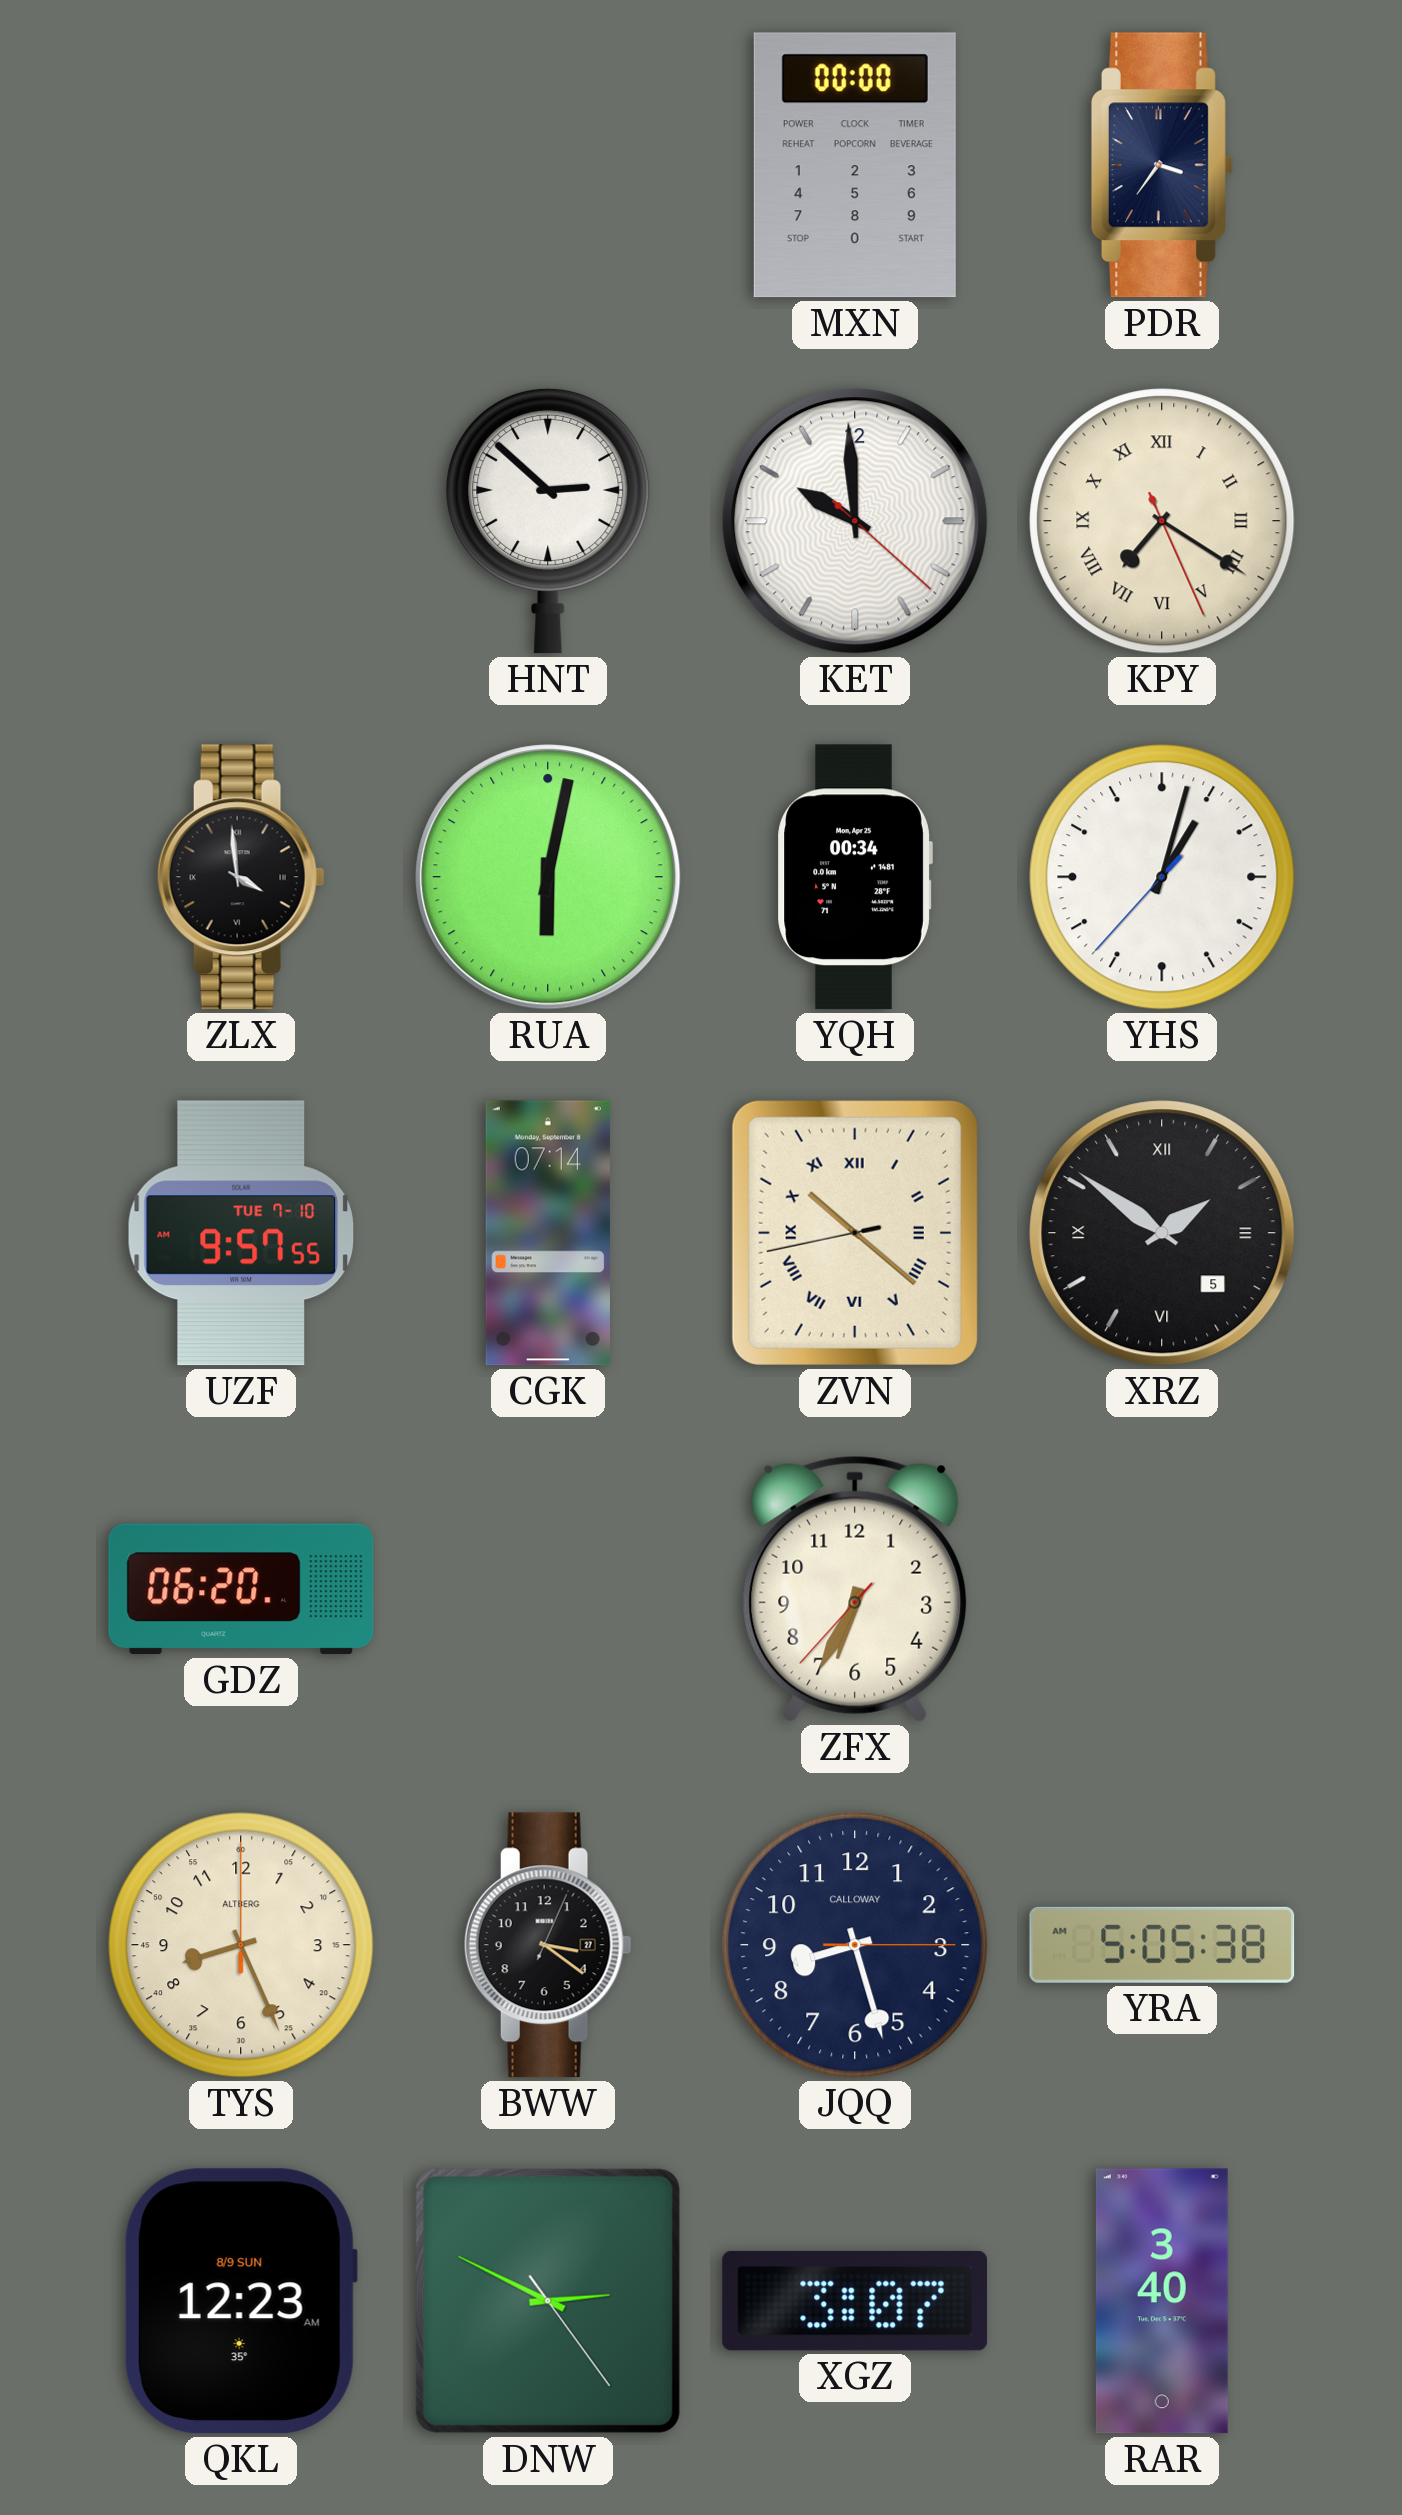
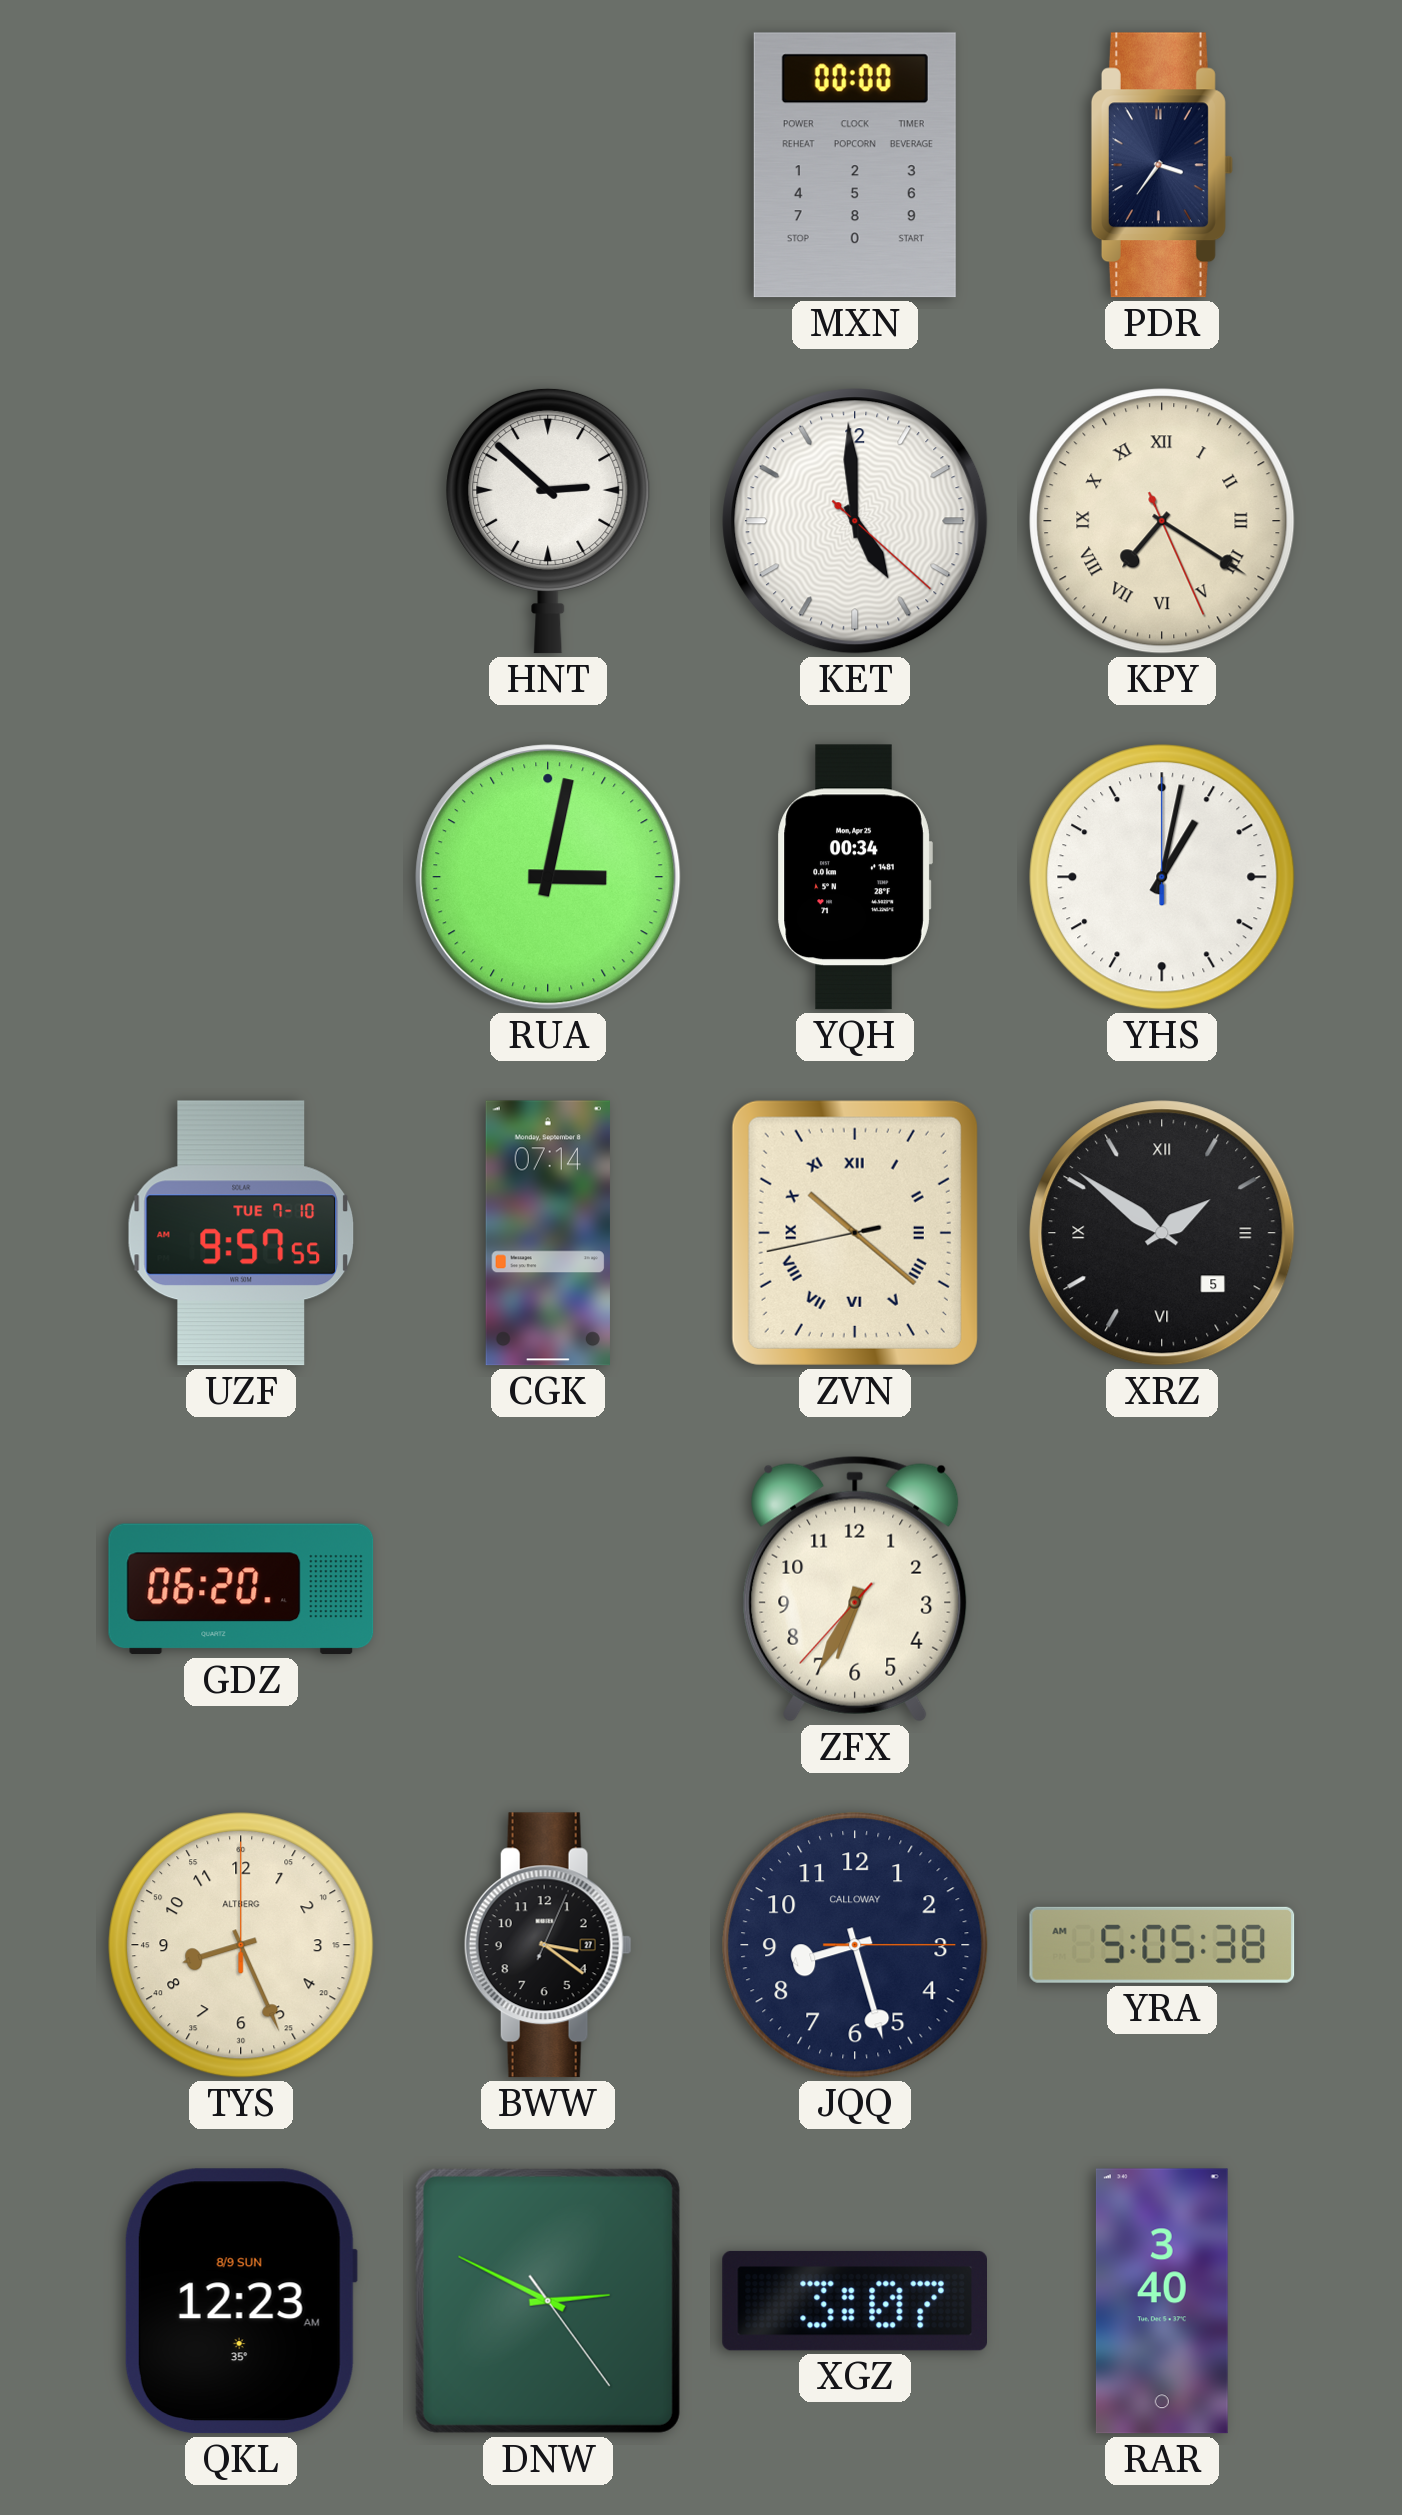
KET: 9:59 -> 4:59 (855, 521)
ZLX: 3:59 -> none (241, 877)
RUA: 6:02 -> 3:02 (548, 877)
YHS: 1:02:37 -> 1:02:00 (1162, 877)
